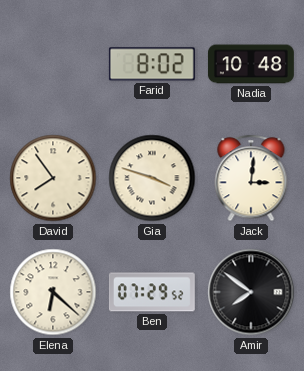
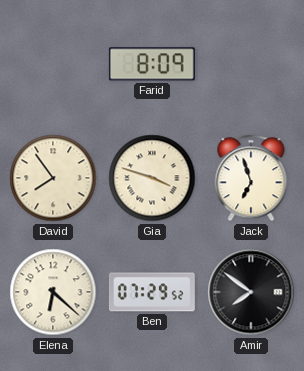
Farid: 8:02 -> 8:09 (152, 64)
Nadia: 10:48 -> none (251, 64)
Jack: 3:01 -> 6:57 (251, 178)
